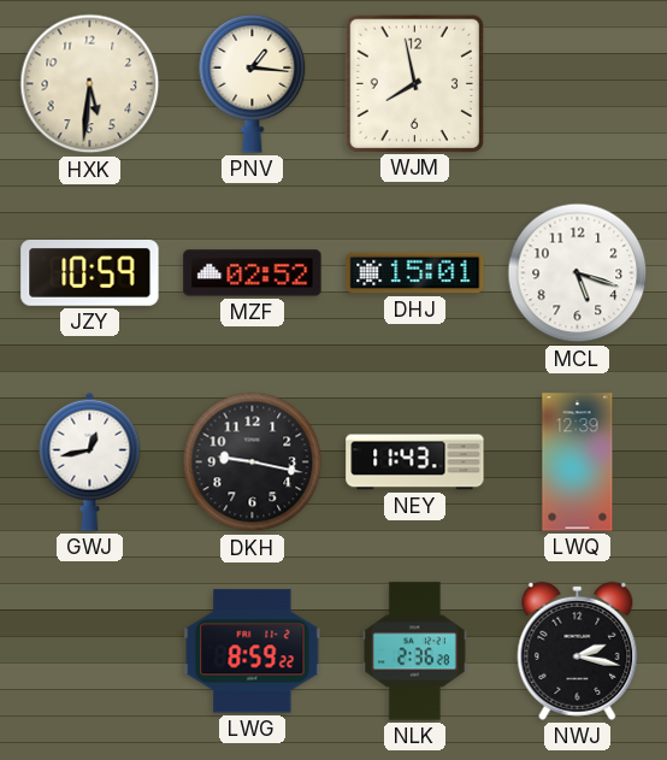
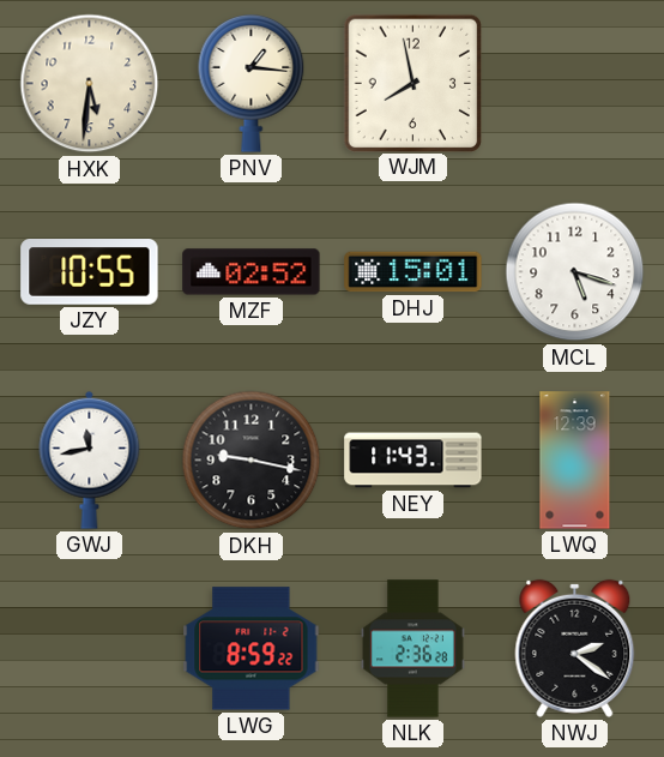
JZY: 10:59 -> 10:55 (90, 272)
GWJ: 12:43 -> 11:43 (90, 459)
NWJ: 2:17 -> 2:21 (575, 648)
